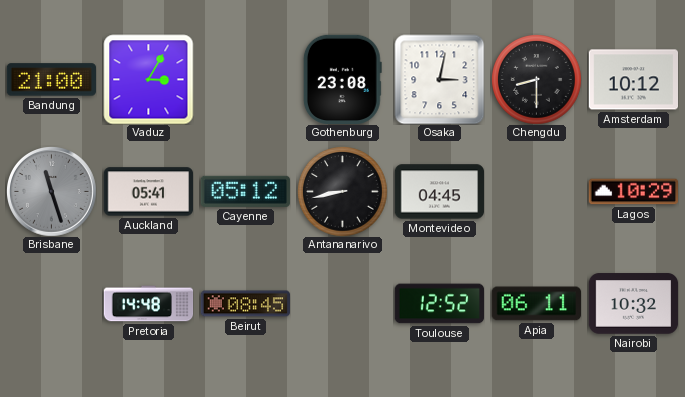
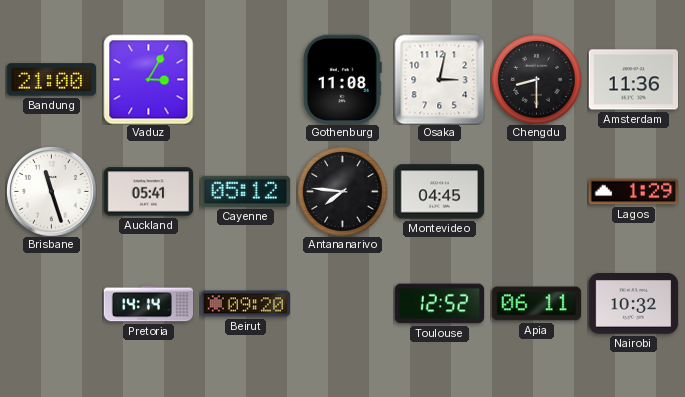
Gothenburg: 23:08 -> 11:08 (342, 79)
Amsterdam: 10:12 -> 11:36 (633, 80)
Brisbane dial: grey -> white (52, 192)
Antananarivo: 8:43 -> 7:46 (343, 192)
Lagos: 10:29 -> 1:29 (633, 192)
Pretoria: 14:48 -> 14:14 (148, 304)
Beirut: 08:45 -> 09:20 (245, 304)
